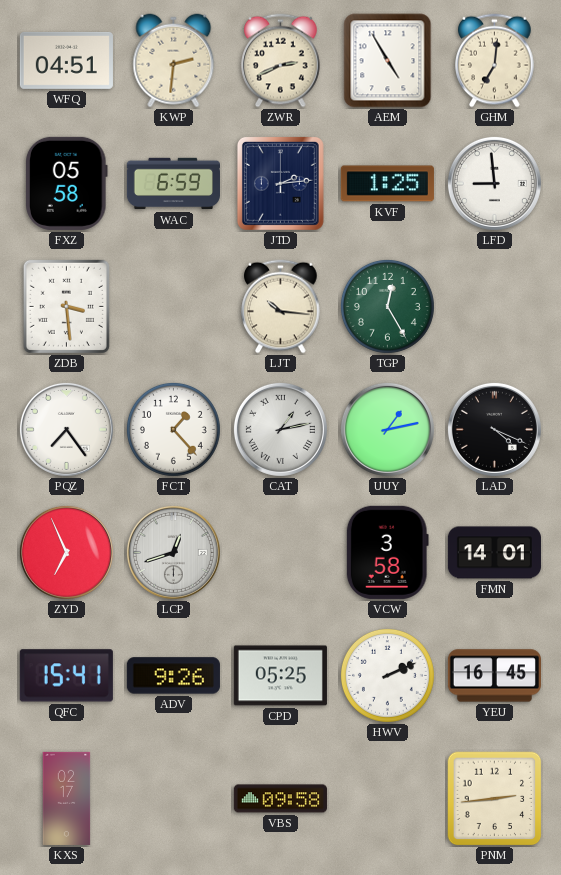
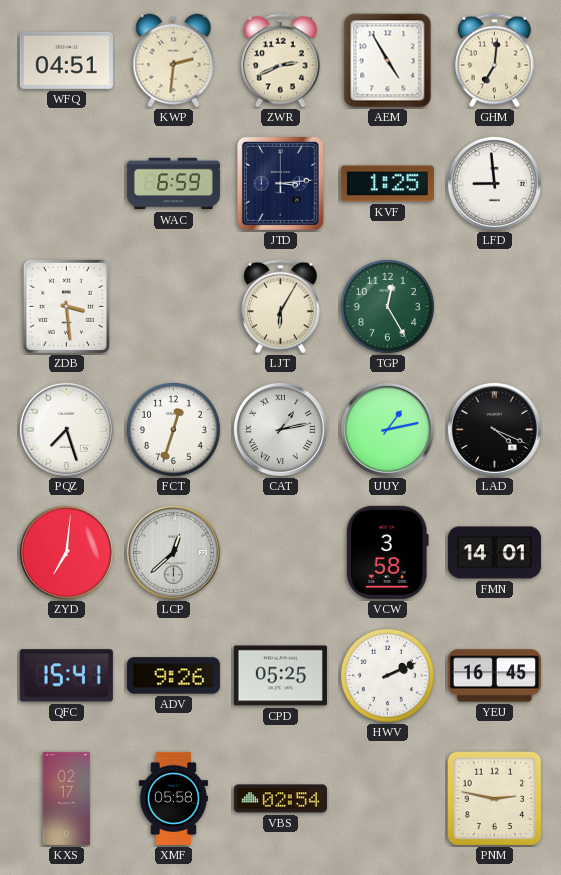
FXZ: 05:58 -> none (67, 183)
JTD: 2:14 -> 3:14 (280, 183)
LJT: 10:16 -> 6:05 (281, 307)
PQZ: 7:24 -> 7:27 (66, 429)
FCT: 1:23 -> 12:33 (173, 429)
ZYD: 6:56 -> 7:01 (66, 552)
LCP: 12:42 -> 12:38 (173, 552)
XMF: none -> 05:58 (173, 798)
VBS: 09:58 -> 02:54 (280, 799)
PNM: 2:44 -> 2:47 (495, 799)
